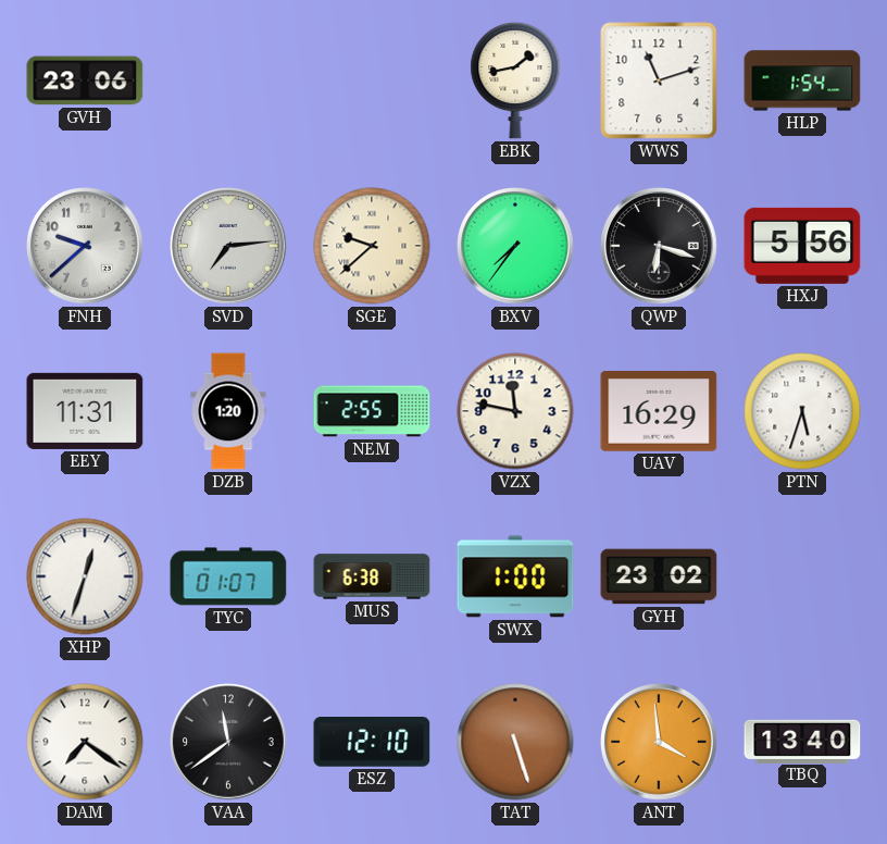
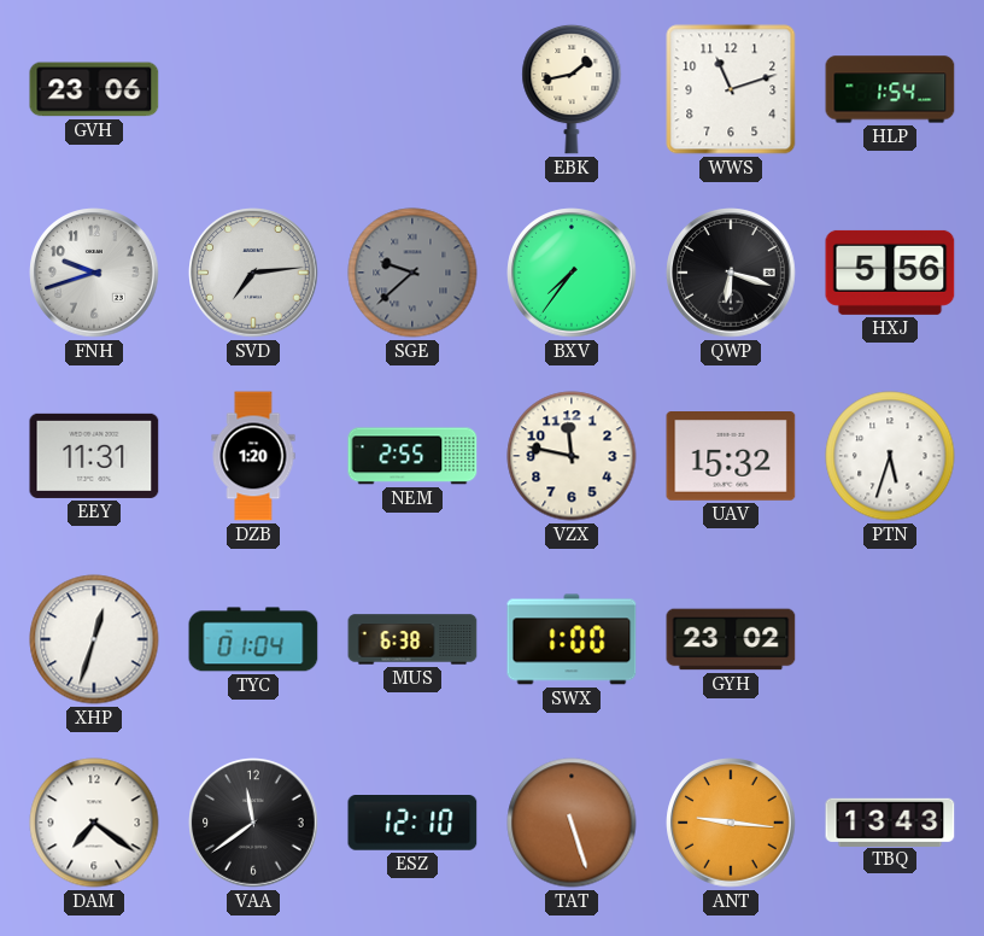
FNH: 9:38 -> 9:42 (94, 273)
SGE dial: cream -> grey (412, 273)
UAV: 16:29 -> 15:32 (731, 457)
TYC: 01:07 -> 01:04 (253, 639)
ANT: 3:59 -> 9:16 (731, 823)
TBQ: 13:40 -> 13:43 (890, 821)
